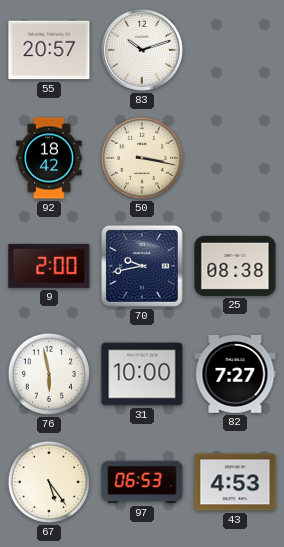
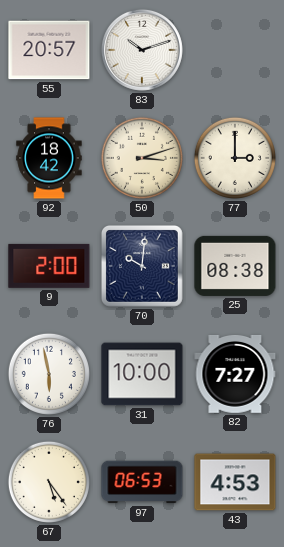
50: 3:17 -> 3:12 (142, 158)
77: none -> 3:00 (235, 158)
70: 9:43 -> 10:01 (142, 266)
